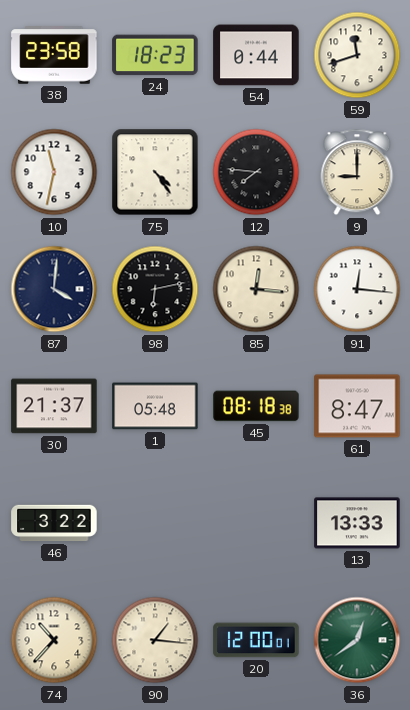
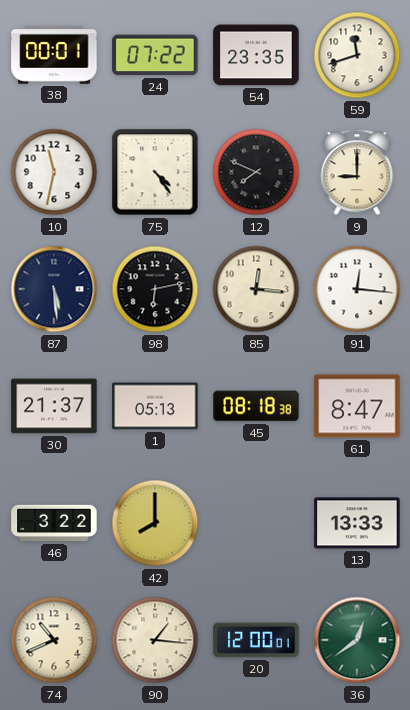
38: 23:58 -> 00:01 (54, 55)
24: 18:23 -> 07:22 (155, 55)
54: 0:44 -> 23:35 (256, 55)
12: 7:46 -> 7:49 (256, 172)
87: 4:01 -> 5:29 (54, 289)
1: 05:48 -> 05:13 (155, 406)
42: none -> 8:00 (155, 523)
74: 10:37 -> 10:41 (54, 640)
